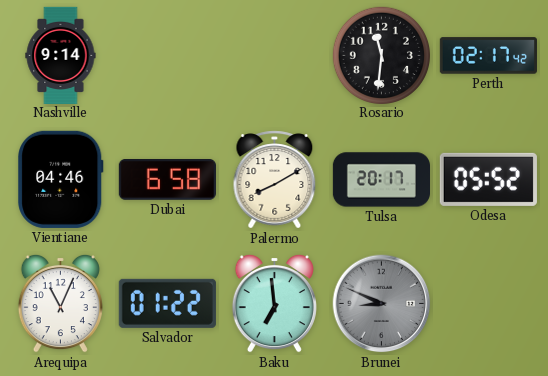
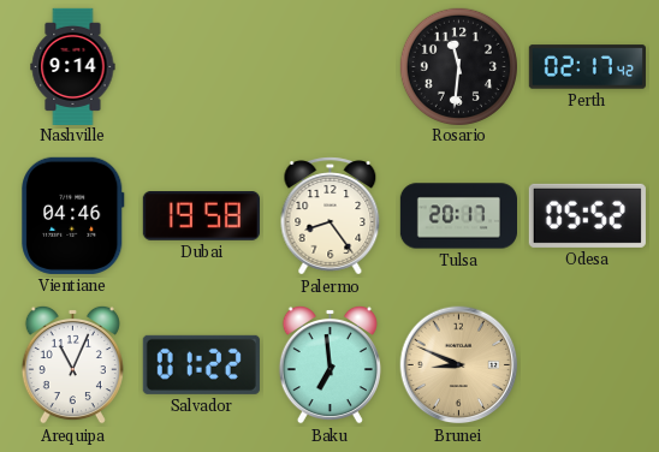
Dubai: 6:58 -> 19:58 (201, 216)
Palermo: 8:10 -> 8:24 (331, 216)
Brunei dial: grey -> champagne (459, 365)
